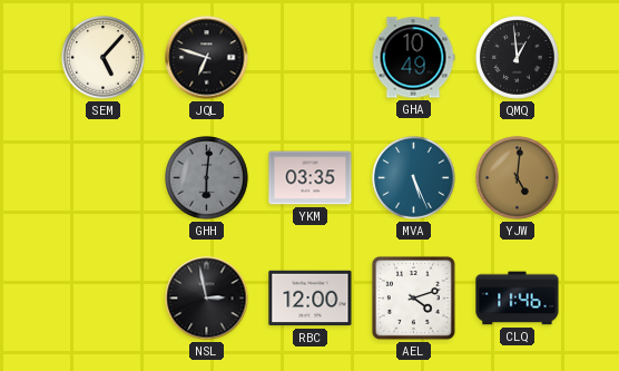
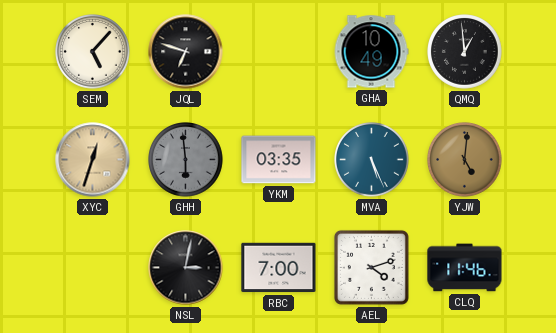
XYC: none -> 12:33 (93, 160)
GHH: 6:01 -> 5:59 (186, 160)
NSL: 2:58 -> 3:02 (186, 268)
RBC: 12:00 -> 7:00 (279, 268)
